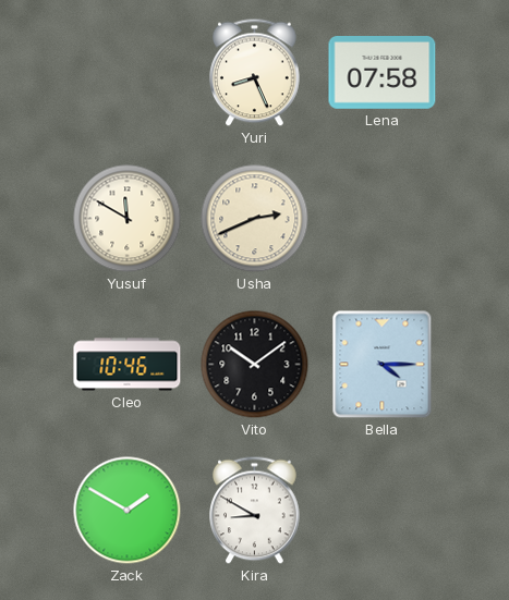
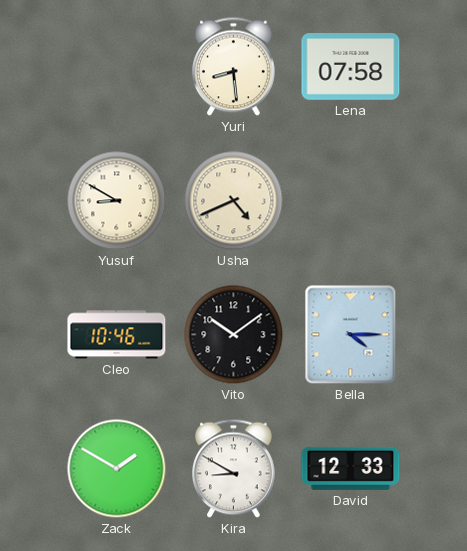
Yuri: 8:26 -> 8:29 (234, 67)
Yusuf: 11:50 -> 8:50 (117, 201)
Usha: 2:41 -> 4:41 (234, 201)
David: none -> 12:33 (351, 468)
